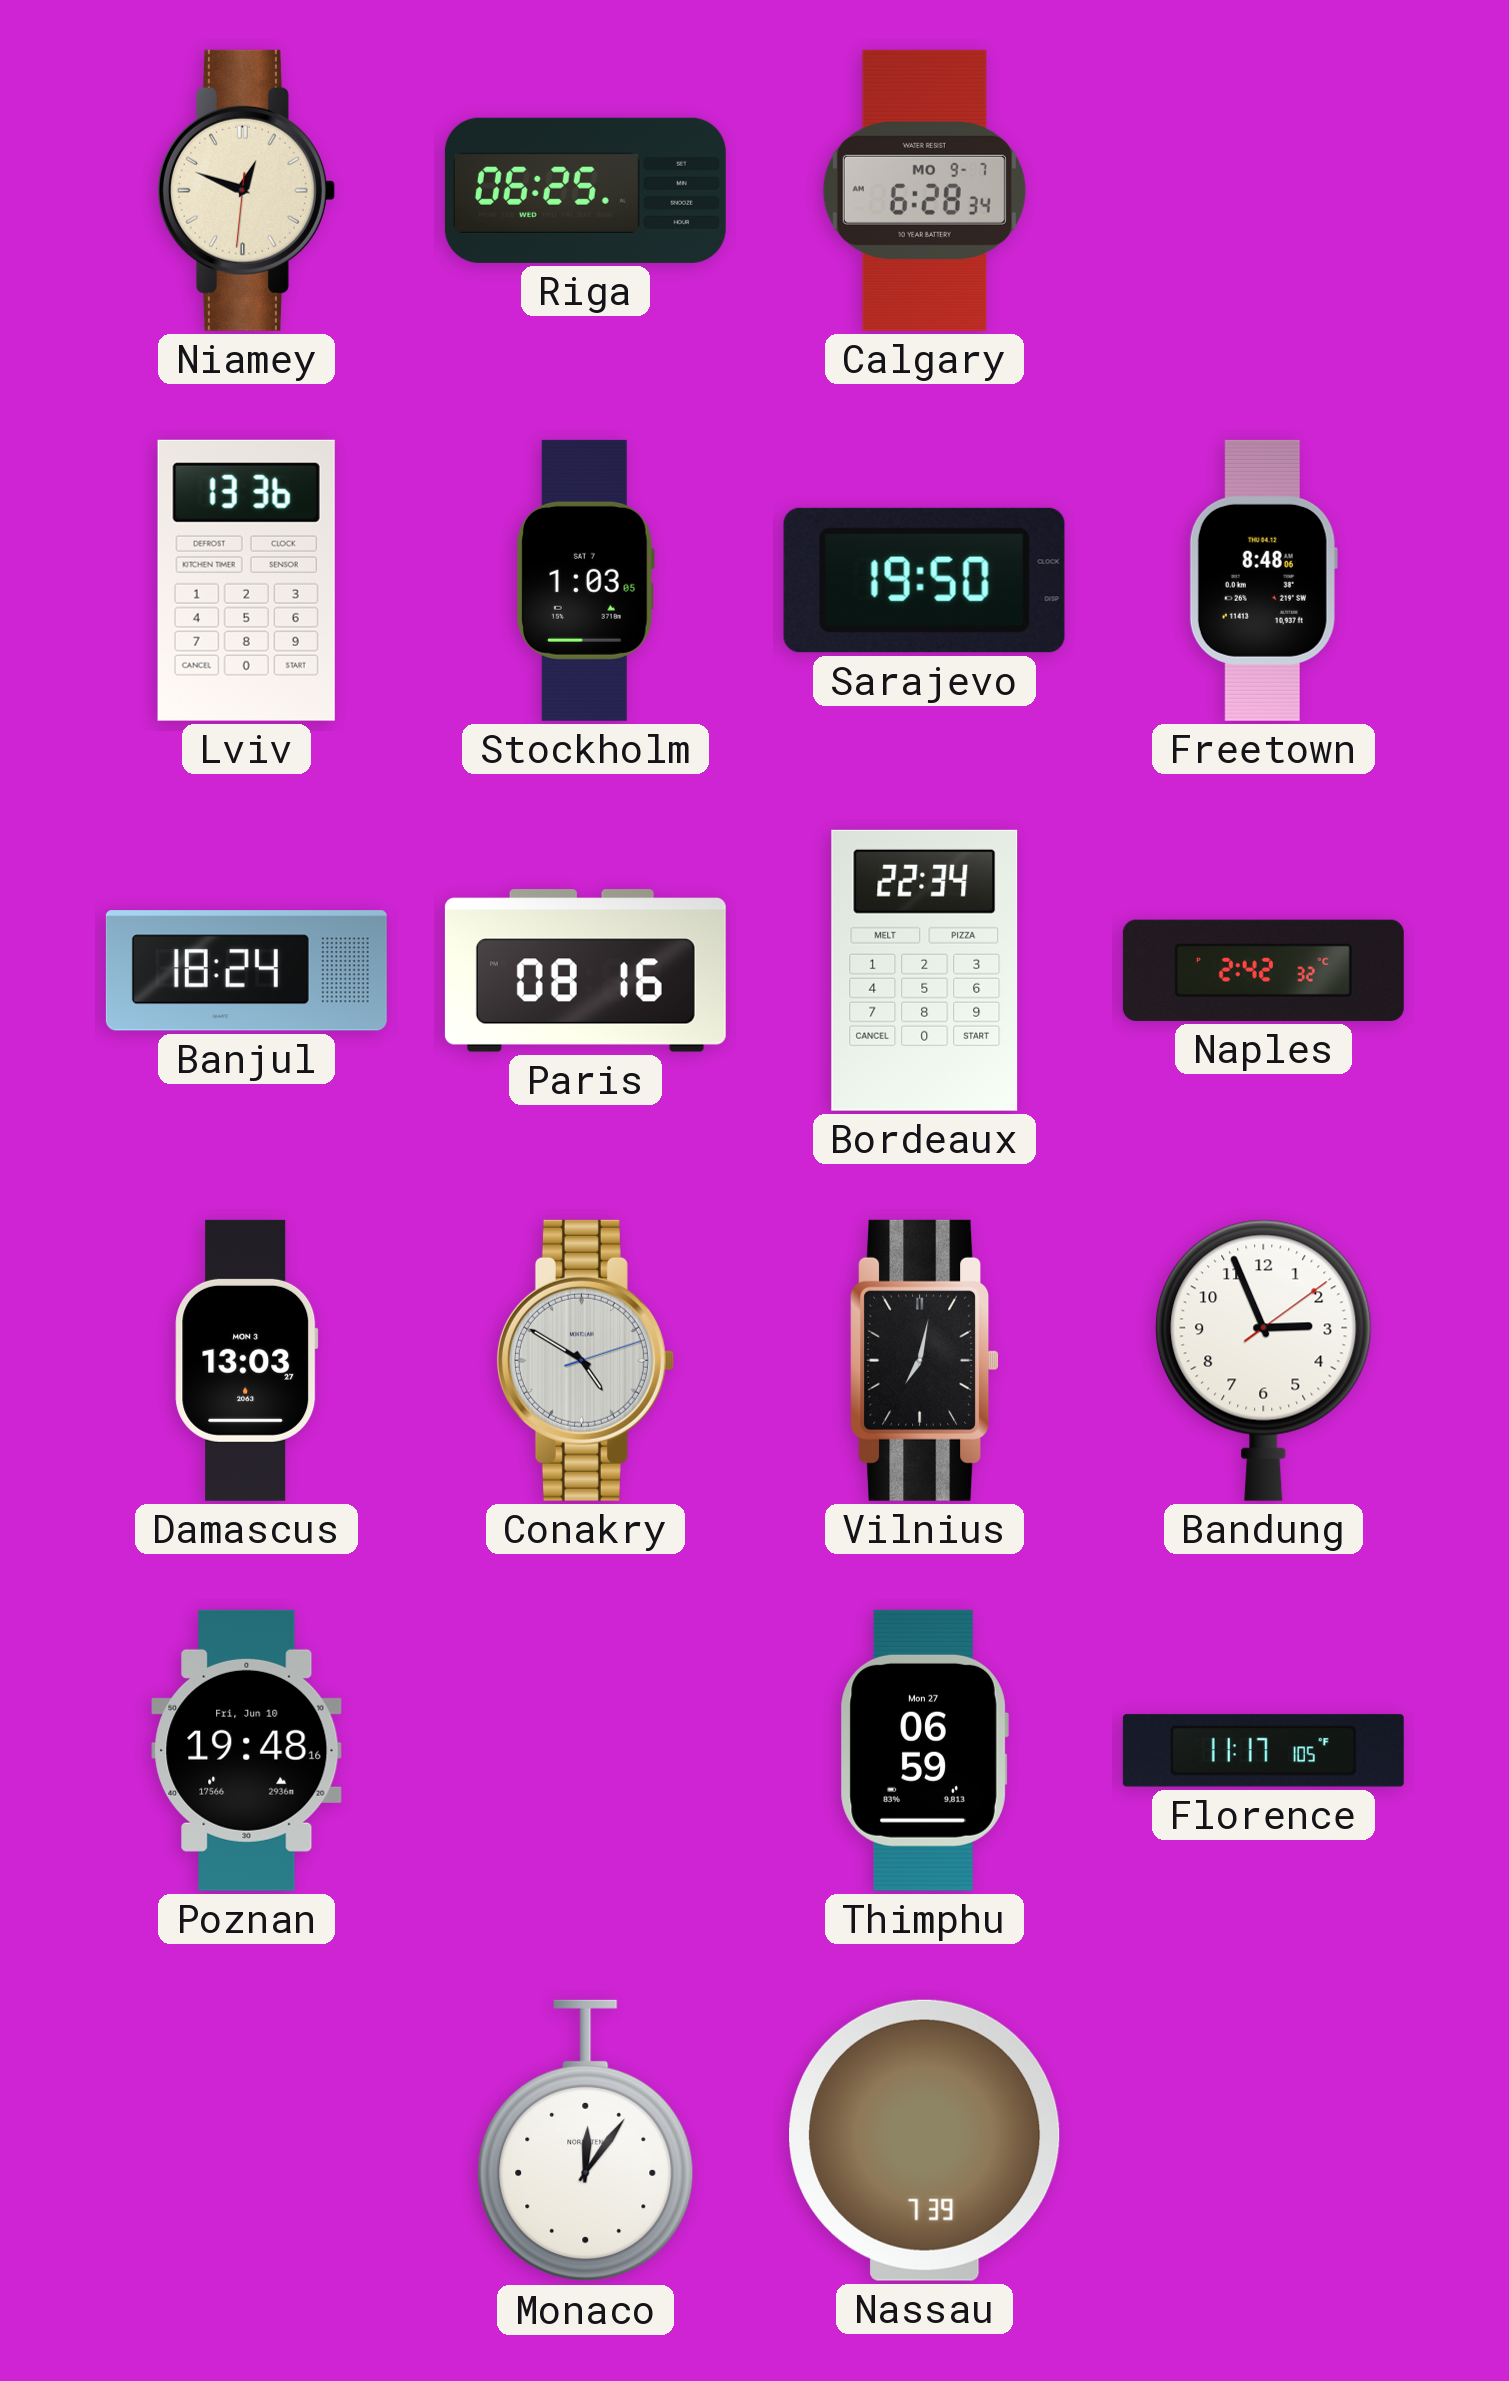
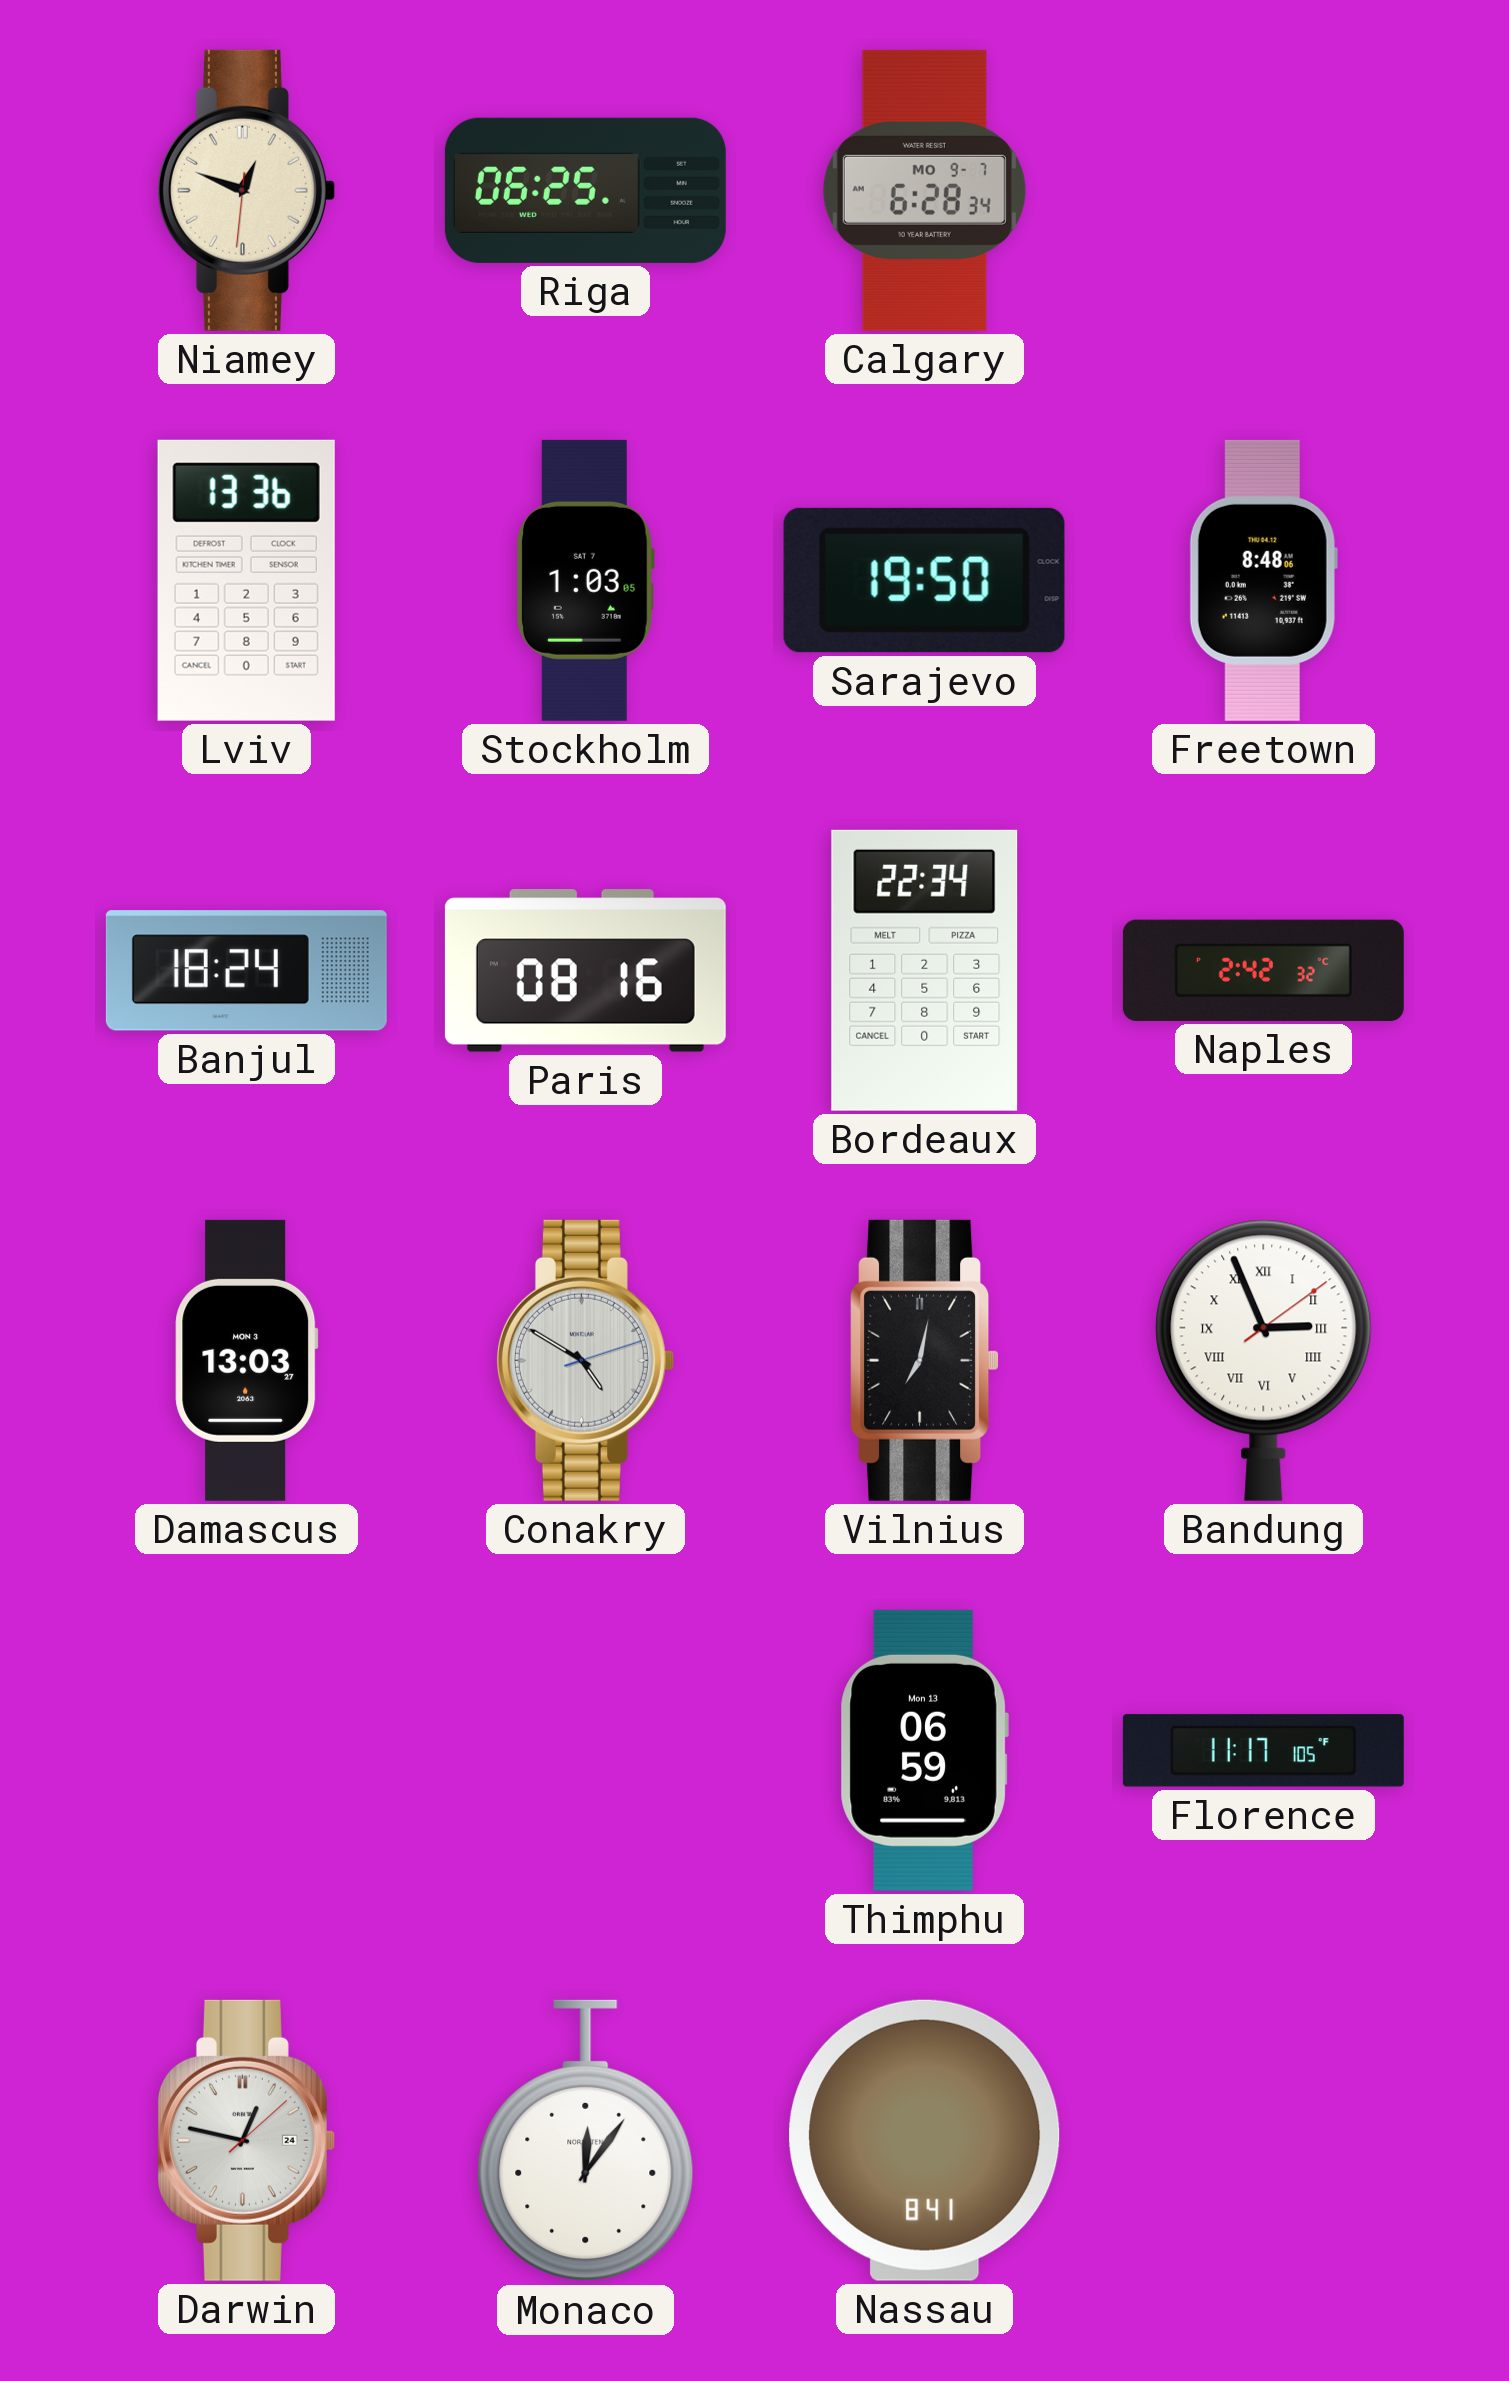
Bandung numerals: Arabic -> Roman (1264, 1360)
Poznan: 19:48 -> none (247, 1750)
Thimphu date: Mon 27 -> Mon 13 (924, 1750)
Darwin: none -> 12:47 (246, 2140)
Nassau: 7:39 -> 8:41 (925, 2140)
